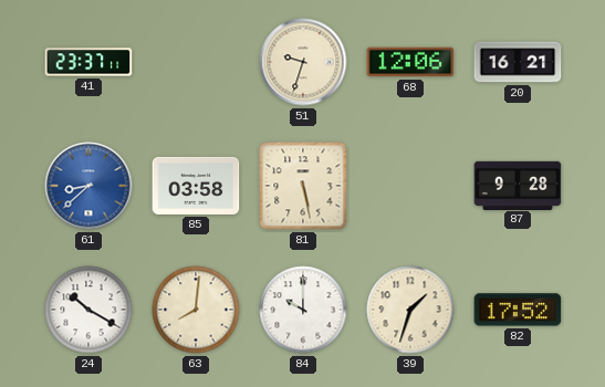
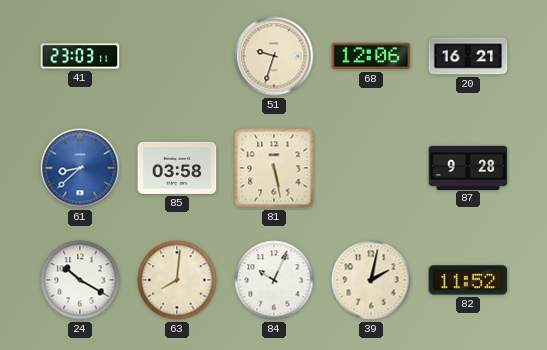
41: 23:37 -> 23:03 (80, 56)
84: 10:00 -> 10:04 (274, 280)
39: 1:33 -> 2:02 (371, 280)
82: 17:52 -> 11:52 (468, 280)
